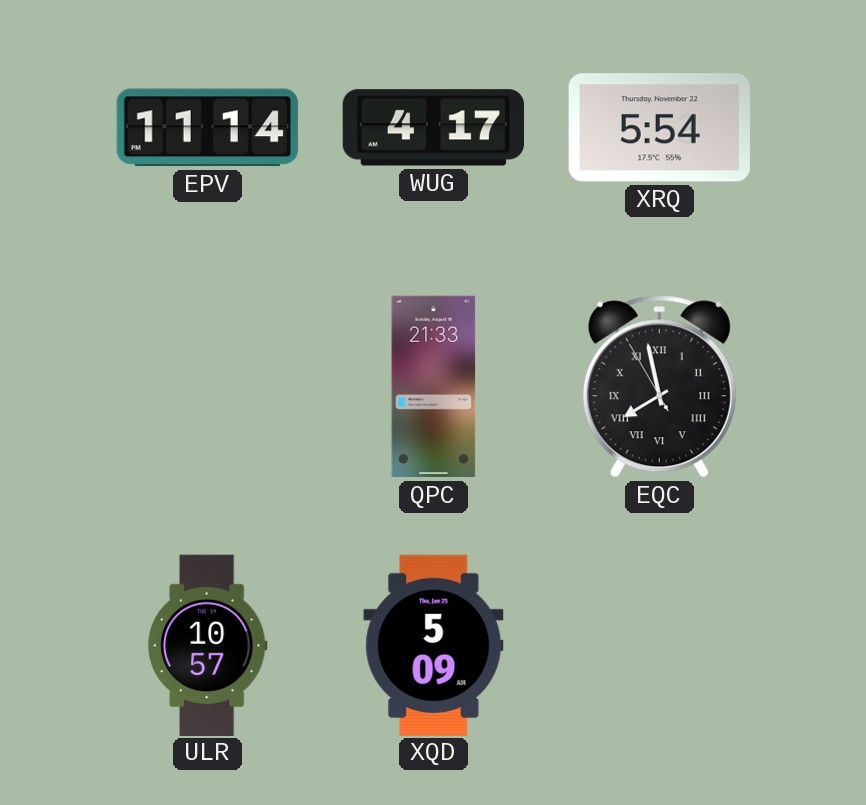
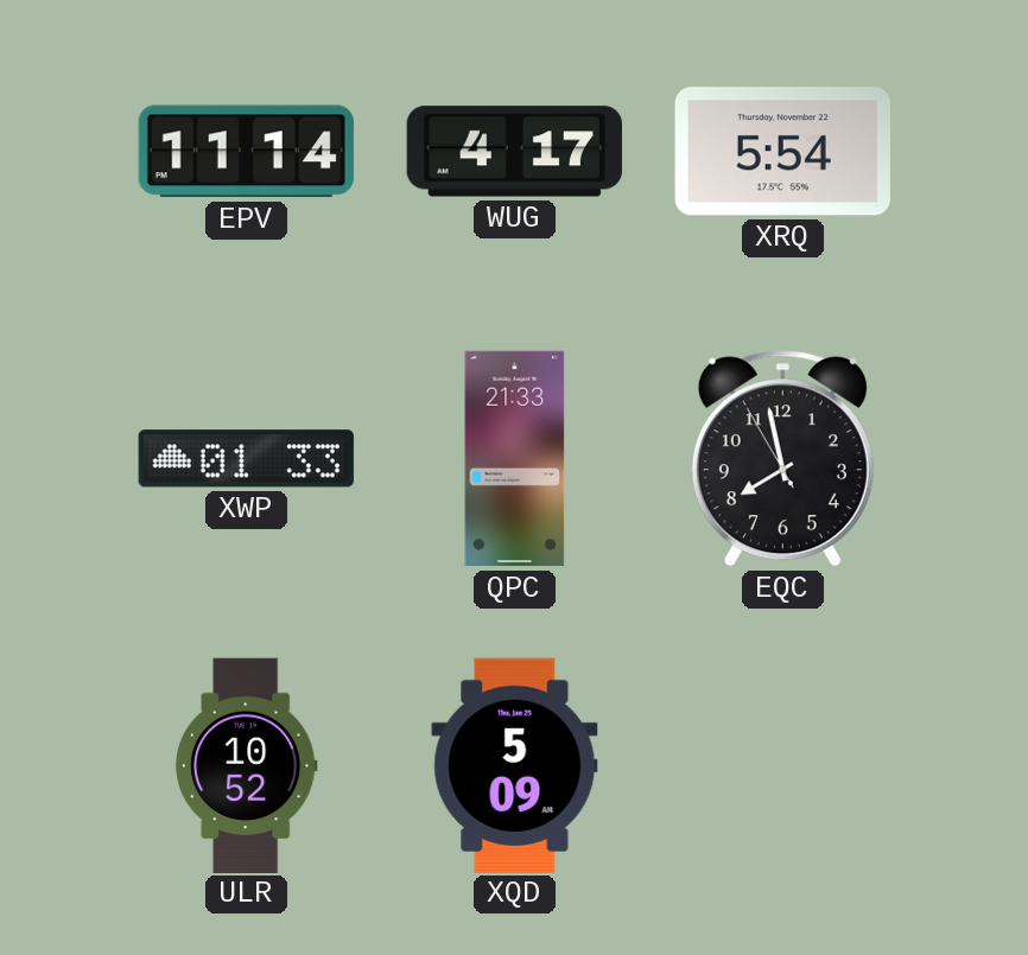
XWP: none -> 01:33 (246, 459)
EQC numerals: Roman -> Arabic (782, 459)
ULR: 10:57 -> 10:52 (246, 765)
